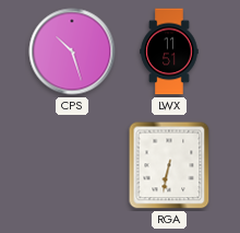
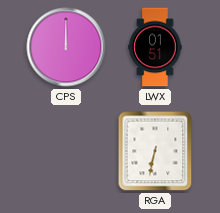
CPS: 10:27 -> 12:00 (66, 47)
LWX: 11:51 -> 01:51 (155, 47)
